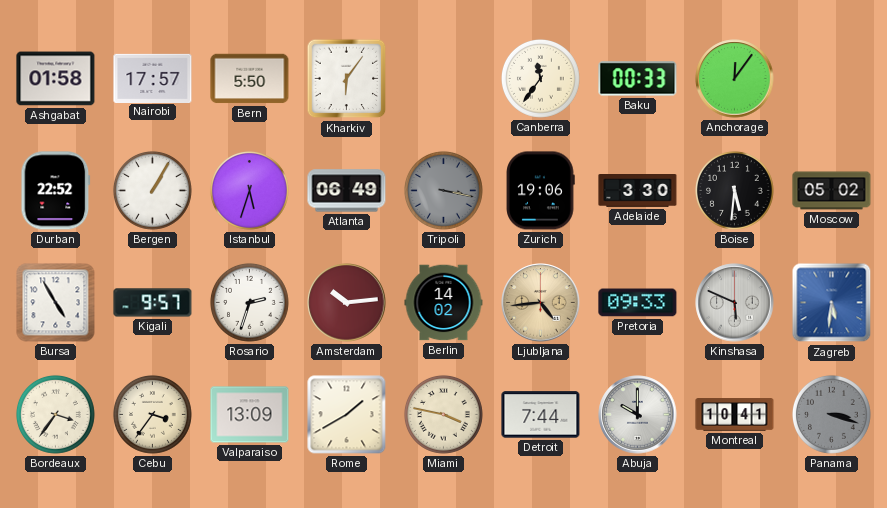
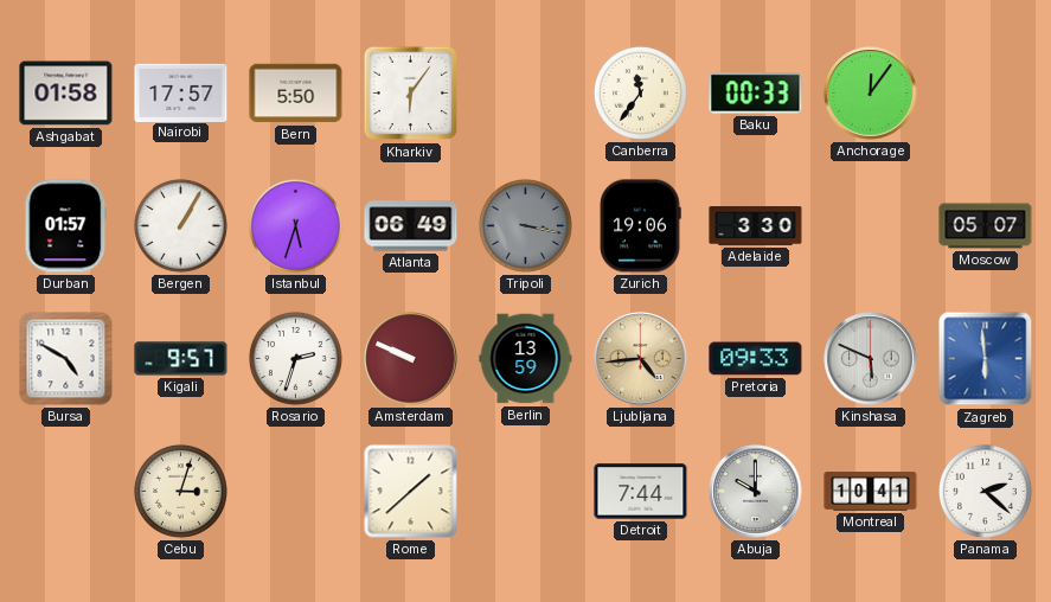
Durban: 22:52 -> 01:57 (66, 226)
Boise: 5:31 -> none (734, 190)
Moscow: 05:02 -> 05:07 (986, 226)
Bursa: 4:55 -> 4:50 (66, 359)
Amsterdam: 10:14 -> 9:49 (411, 359)
Berlin: 14:02 -> 13:59 (526, 359)
Zagreb: 5:31 -> 5:59 (986, 359)
Bordeaux: 3:36 -> none (55, 414)
Cebu: 3:36 -> 3:03 (180, 491)
Valparaiso: 13:09 -> none (250, 415)
Rome: 1:40 -> 1:38 (411, 492)
Miami: 3:47 -> none (443, 414)
Panama: 3:18 -> 2:22 (985, 491)
Panama dial: grey -> white (985, 491)
